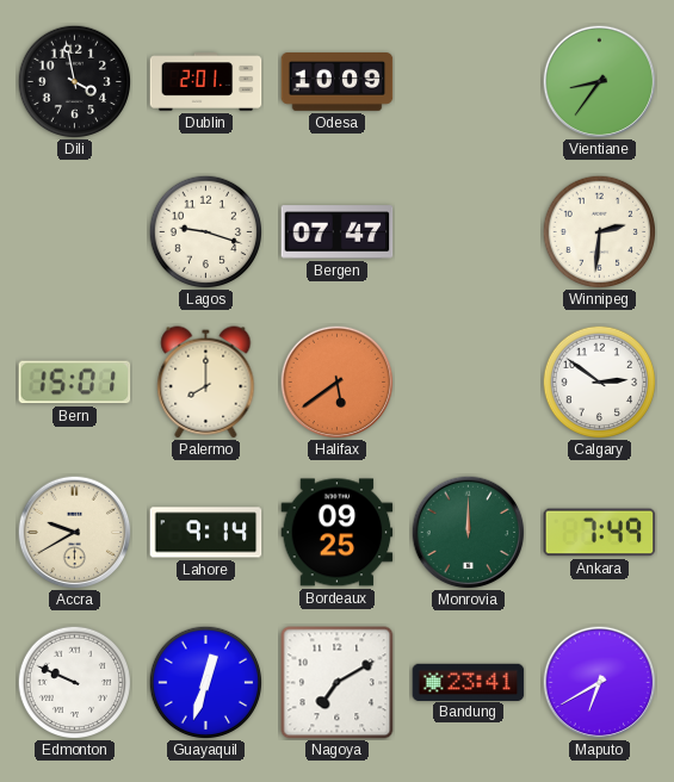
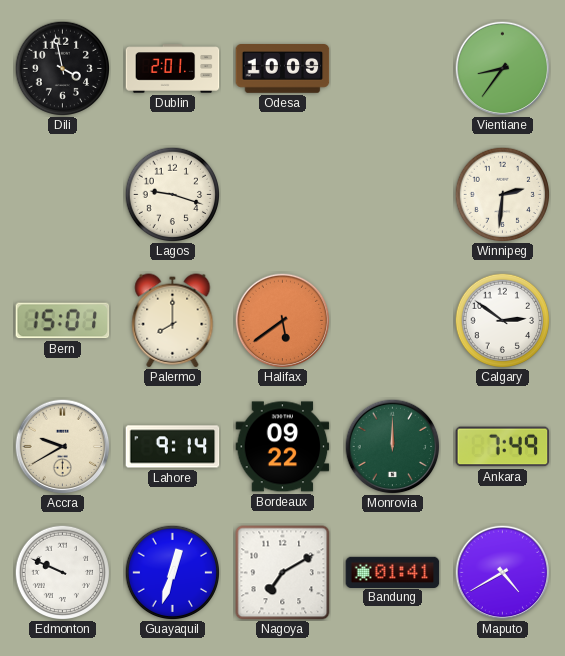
Bergen: 07:47 -> none (338, 232)
Bordeaux: 09:25 -> 09:22 (283, 447)
Bandung: 23:41 -> 01:41 (393, 572)
Maputo: 6:40 -> 4:40 (502, 572)
